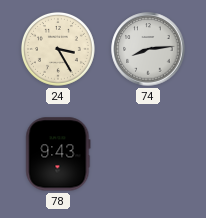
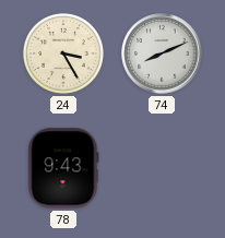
74: 8:14 -> 8:11 (162, 53)
